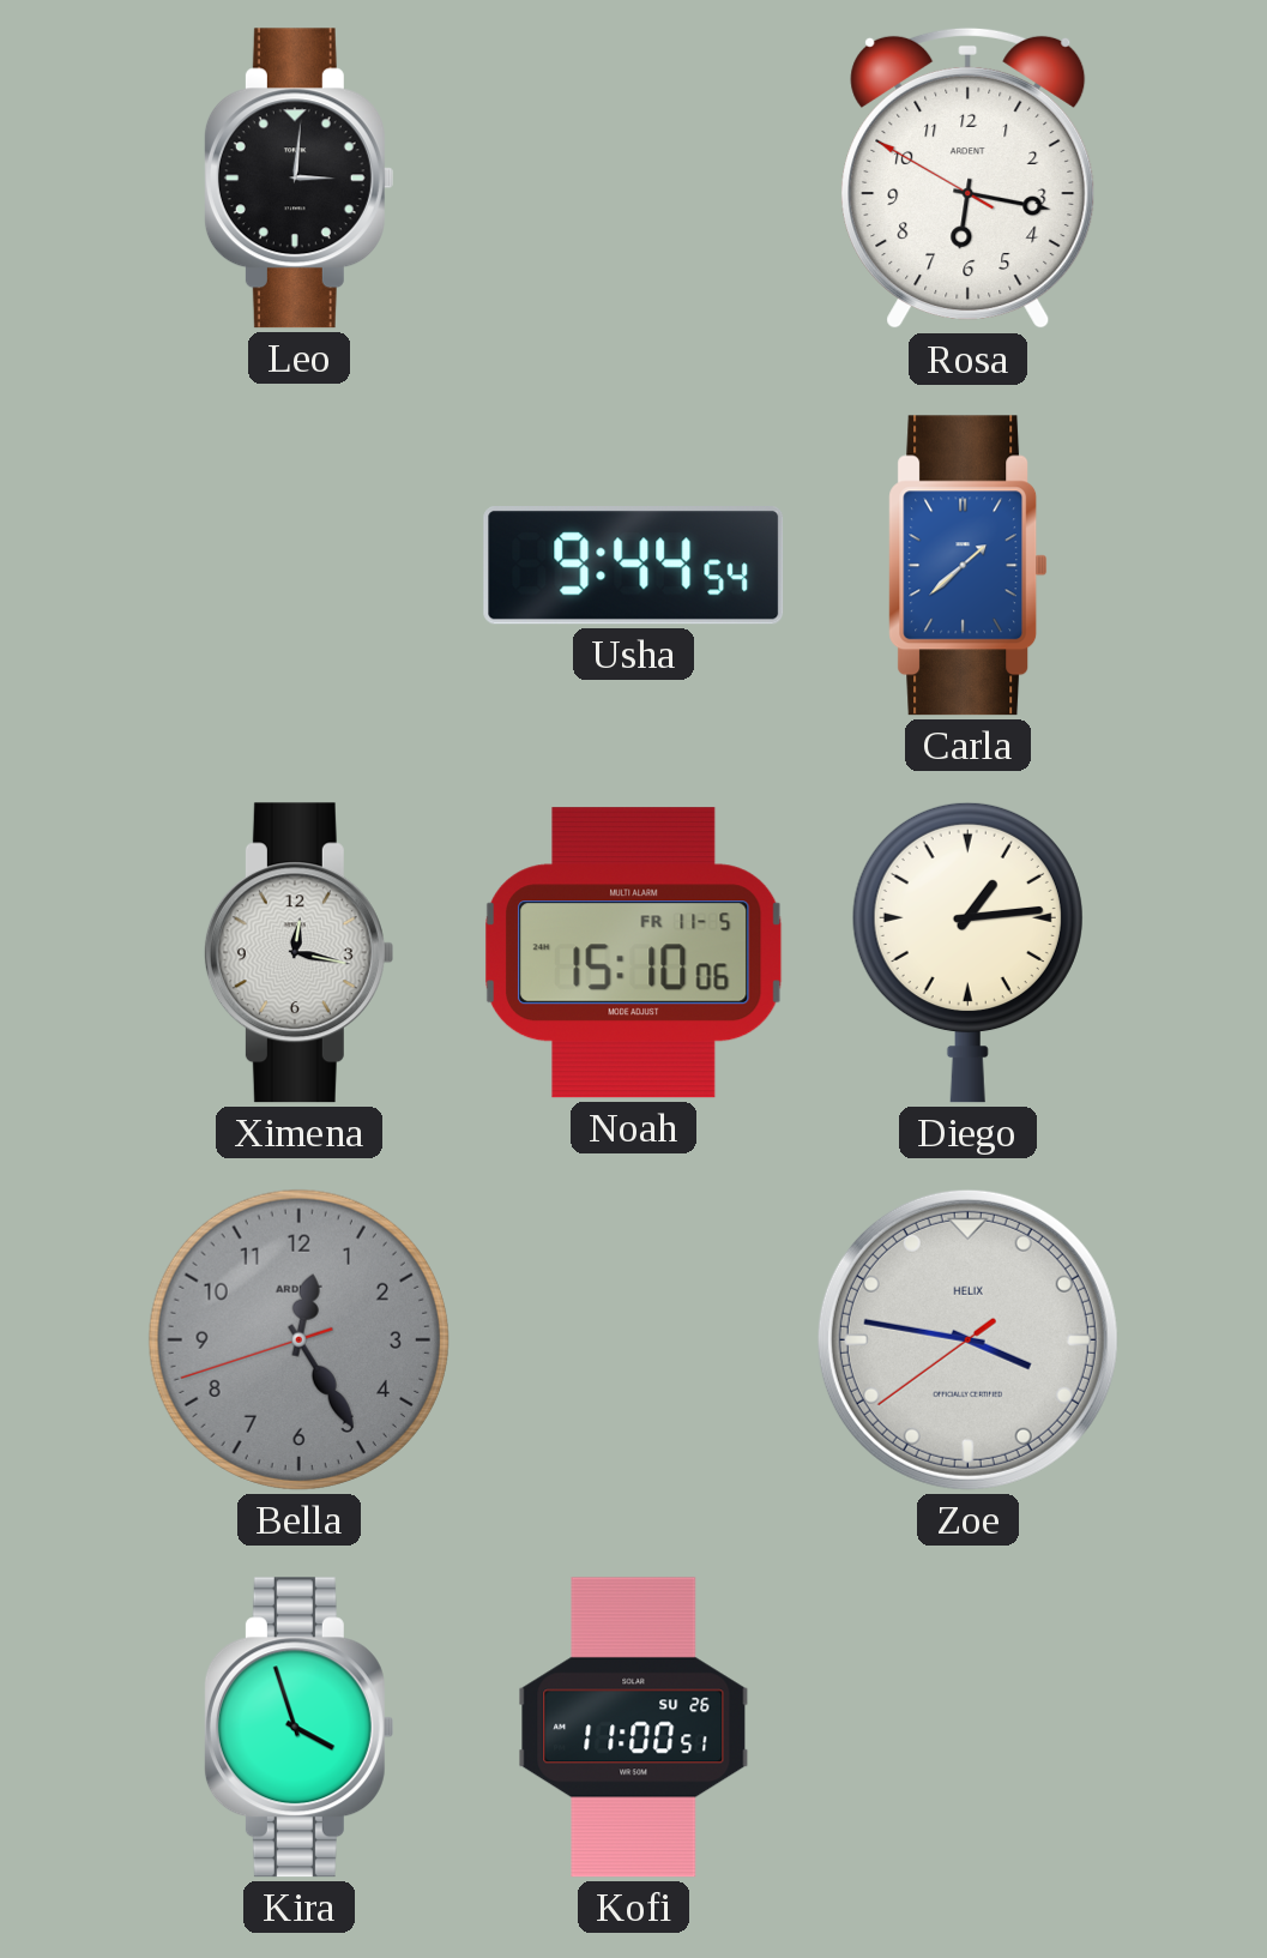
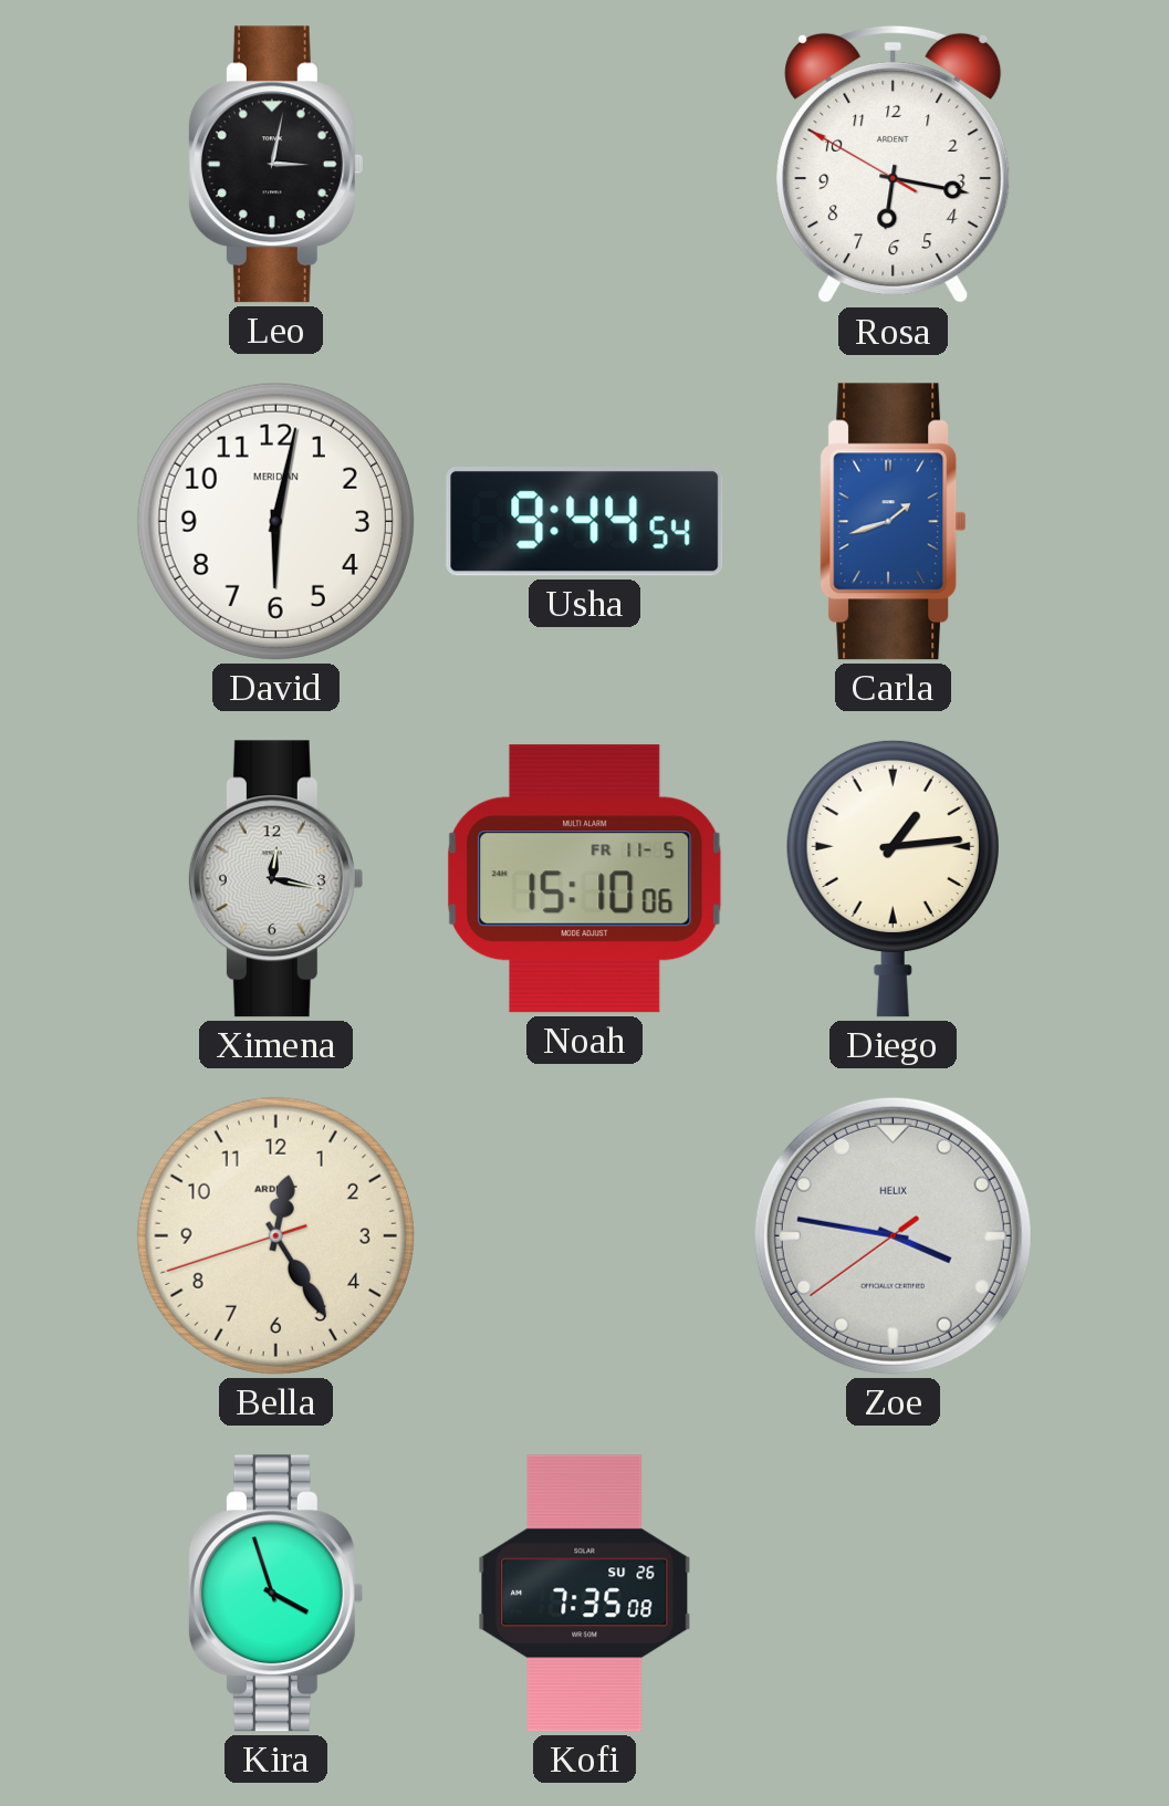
Leo: 3:01 -> 3:02 (275, 165)
David: none -> 6:02 (275, 521)
Carla: 1:38 -> 1:42 (894, 522)
Bella dial: grey -> cream (275, 1235)
Kofi: 11:00 -> 7:35 (585, 1594)
